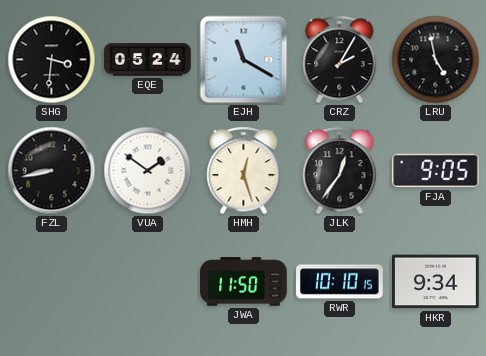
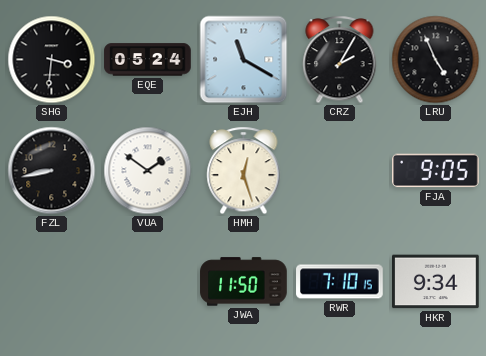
LRU: 4:58 -> 4:56 (436, 60)
JLK: 12:36 -> none (340, 171)
RWR: 10:10 -> 7:10 (340, 282)
